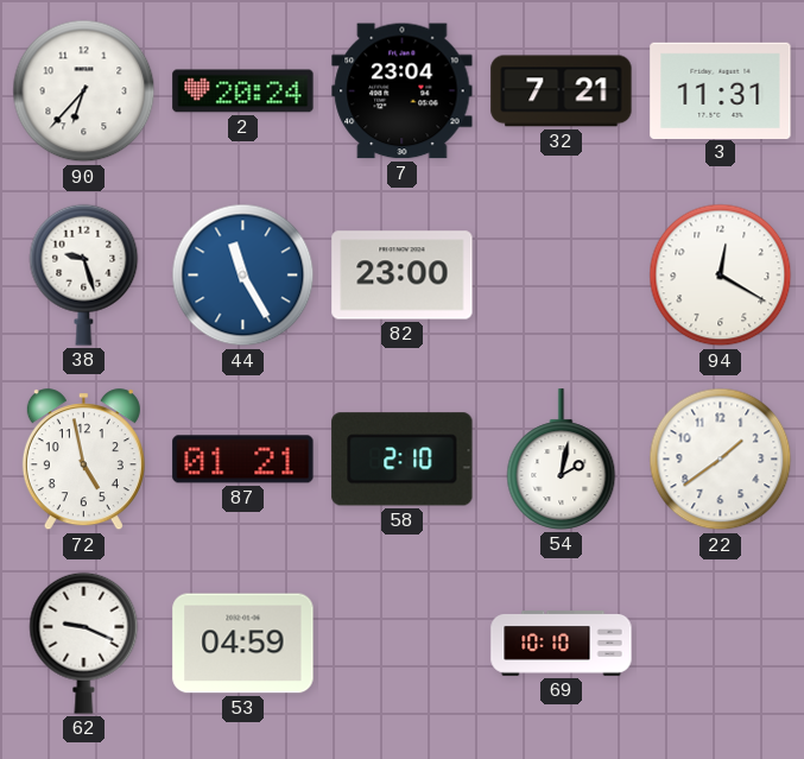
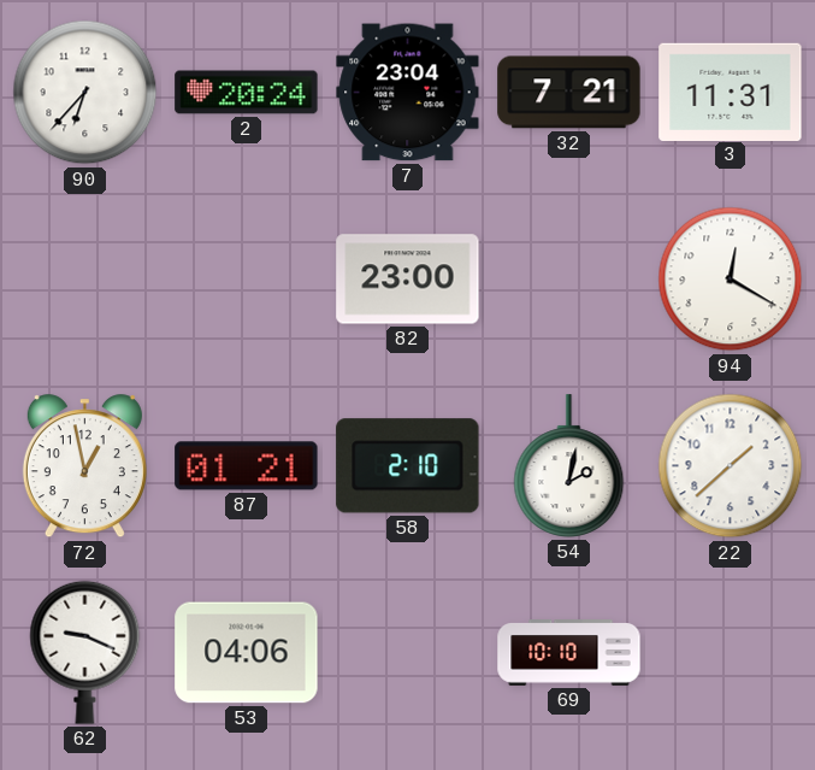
38: 9:27 -> none (84, 274)
44: 11:25 -> none (243, 276)
72: 4:58 -> 12:58 (84, 466)
22: 1:39 -> 1:38 (731, 466)
53: 04:59 -> 04:06 (247, 653)
